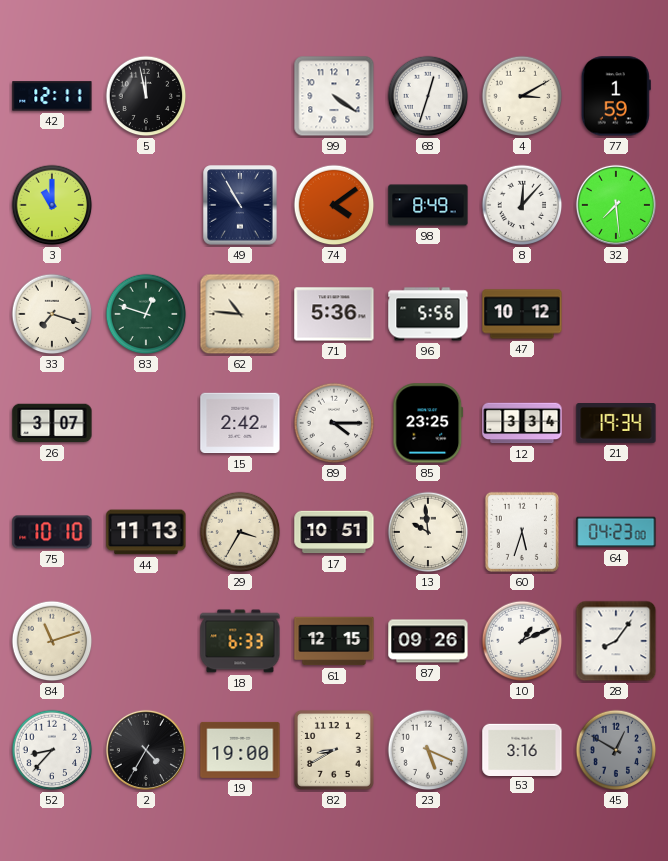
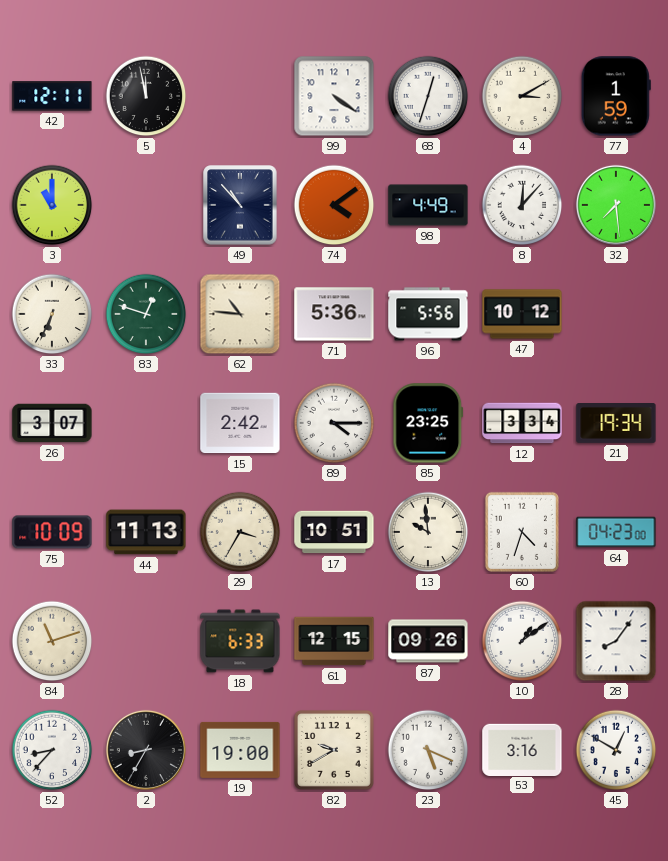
49: 10:55 -> 10:53 (240, 205)
98: 8:49 -> 4:49 (428, 205)
33: 7:18 -> 6:34 (52, 314)
75: 10:10 -> 10:09 (52, 532)
60: 5:33 -> 4:33 (522, 532)
10: 1:11 -> 1:09 (522, 641)
2: 4:35 -> 8:35 (146, 750)
82: 8:40 -> 9:40 (334, 750)
45 dial: grey -> white (616, 750)
